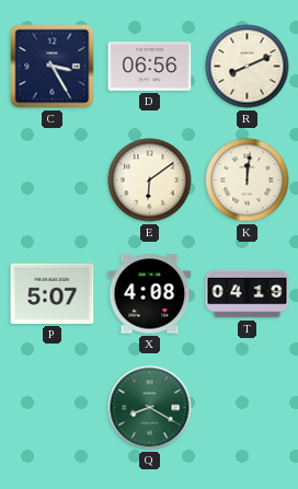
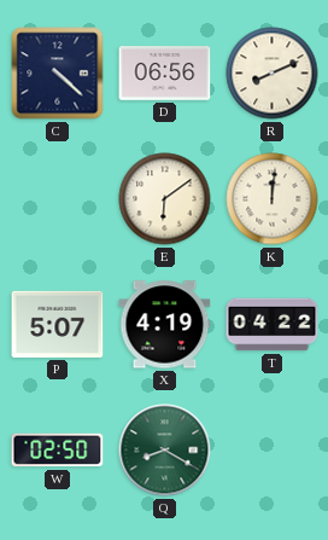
C: 3:25 -> 4:22 (58, 74)
X: 4:08 -> 4:19 (165, 325)
T: 04:19 -> 04:22 (273, 325)
W: none -> 02:50 (58, 451)
